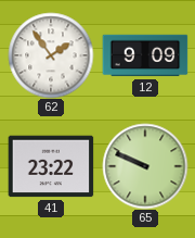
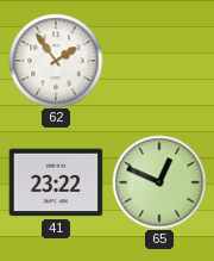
12: 9:09 -> none (145, 55)
65: 9:49 -> 12:49 (159, 182)
